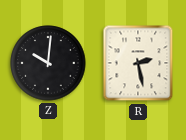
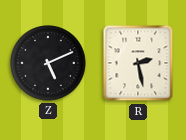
Z: 10:01 -> 5:11 (48, 63)
